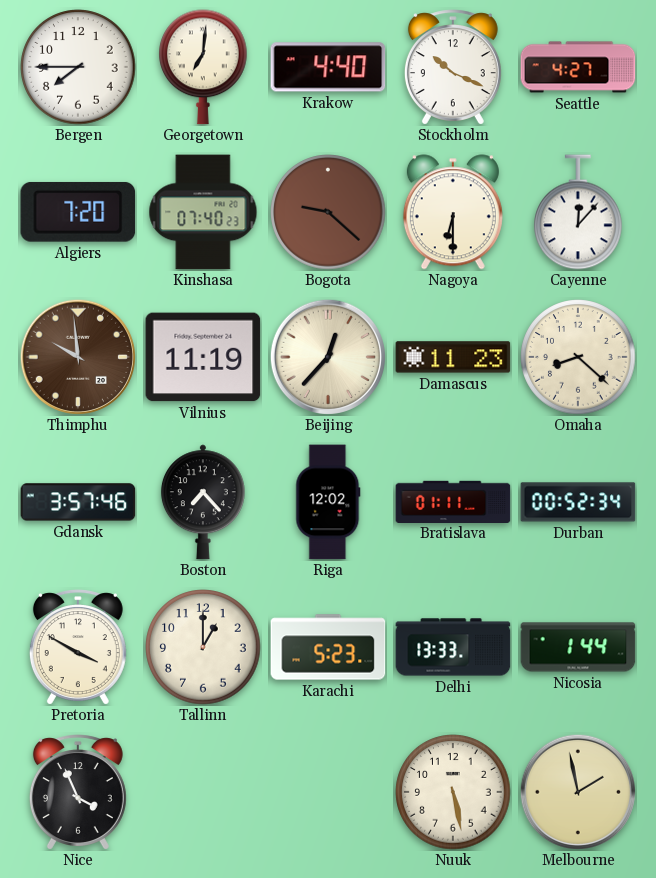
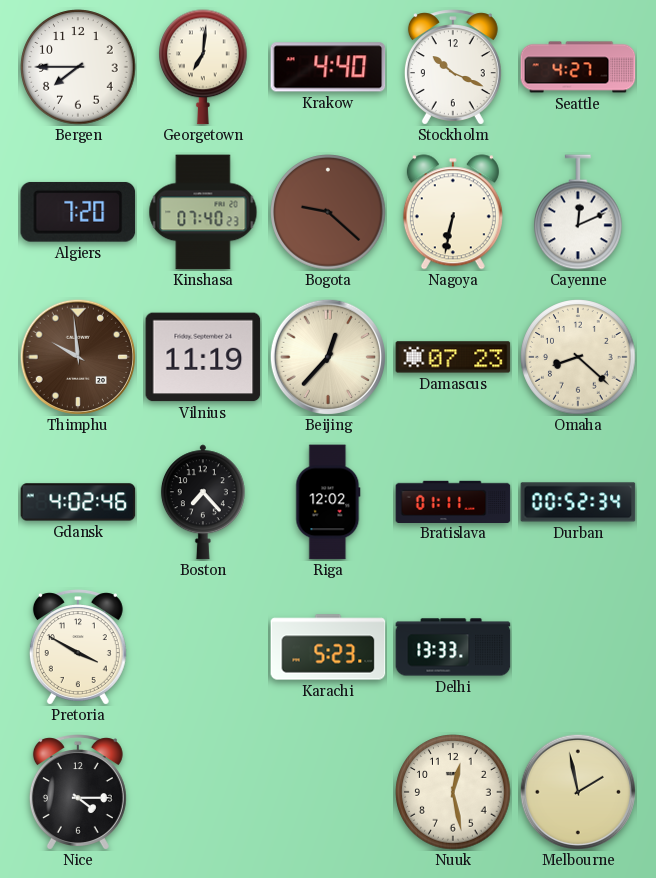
Nagoya: 6:30 -> 6:32 (453, 212)
Cayenne: 12:07 -> 12:11 (579, 212)
Damascus: 11:23 -> 07:23 (453, 357)
Gdansk: 3:57 -> 4:02 (78, 502)
Tallinn: 1:00 -> none (203, 647)
Nicosia: 1:44 -> none (578, 647)
Nice: 3:56 -> 4:15 (78, 792)
Nuuk: 5:28 -> 12:28 (453, 792)
